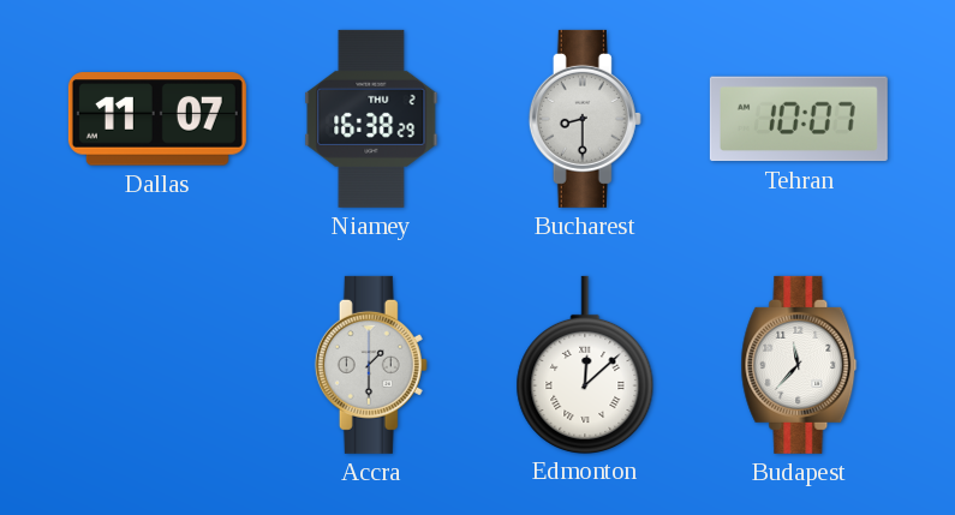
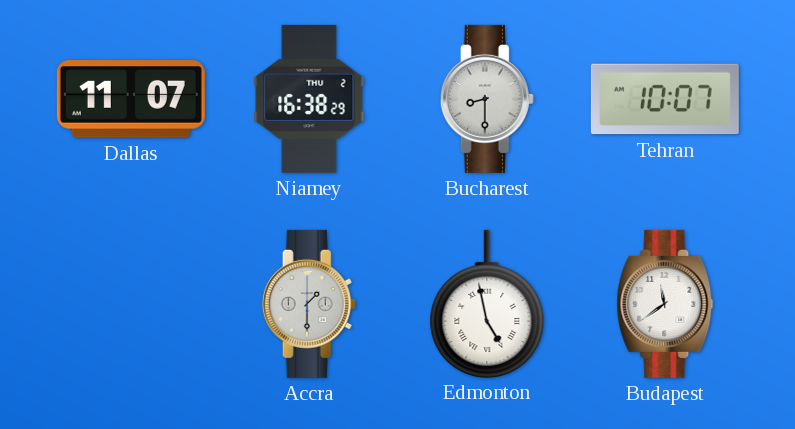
Edmonton: 12:08 -> 4:58 (487, 303)
Budapest: 11:37 -> 11:39 (665, 304)
